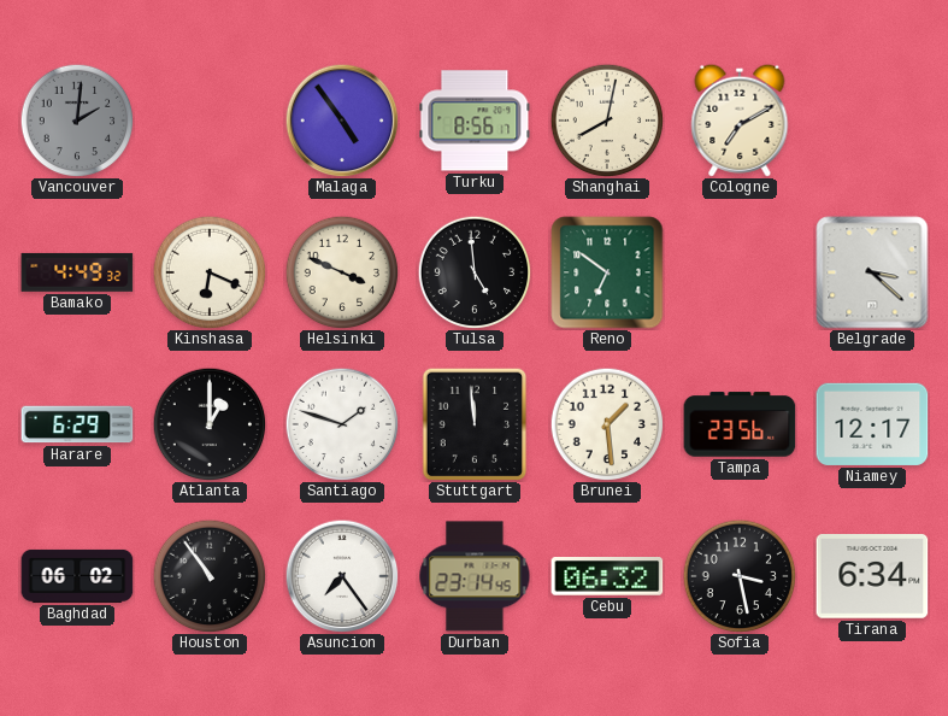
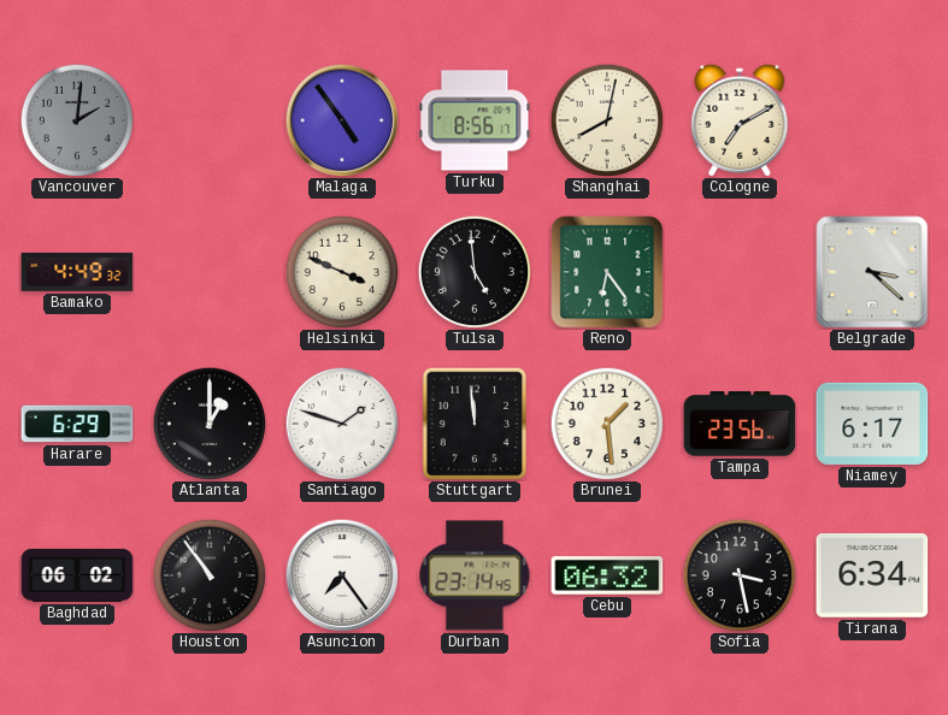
Kinshasa: 6:19 -> none (210, 272)
Reno: 6:51 -> 6:24 (607, 272)
Niamey: 12:17 -> 6:17 (872, 424)
